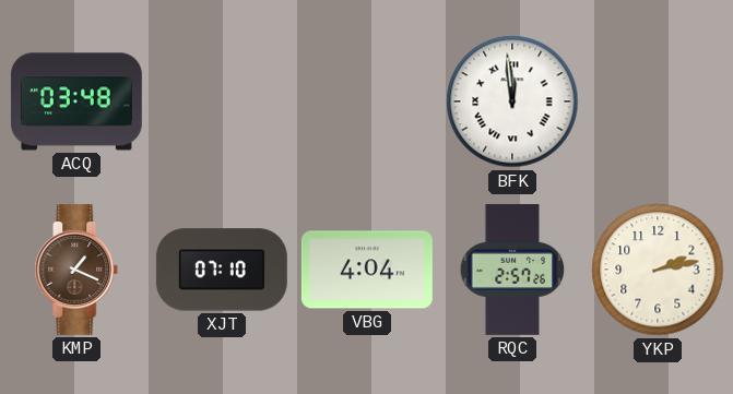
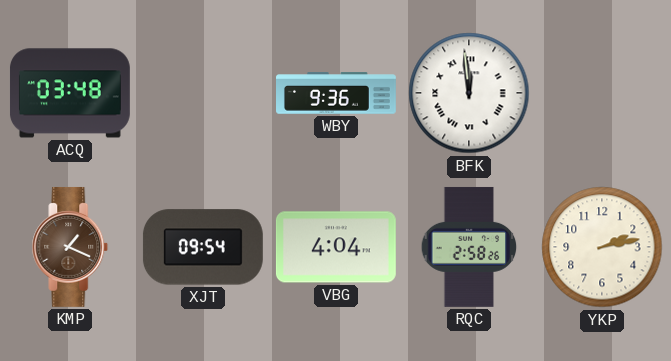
WBY: none -> 9:36 (337, 93)
XJT: 07:10 -> 09:54 (203, 247)
RQC: 2:57 -> 2:58 (469, 247)
